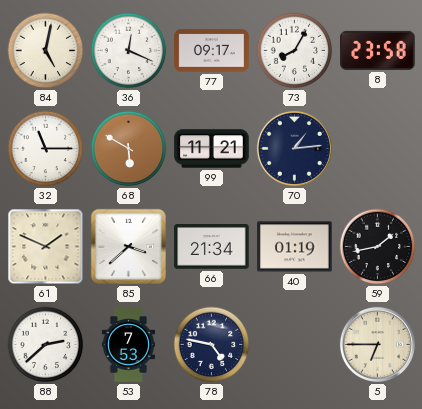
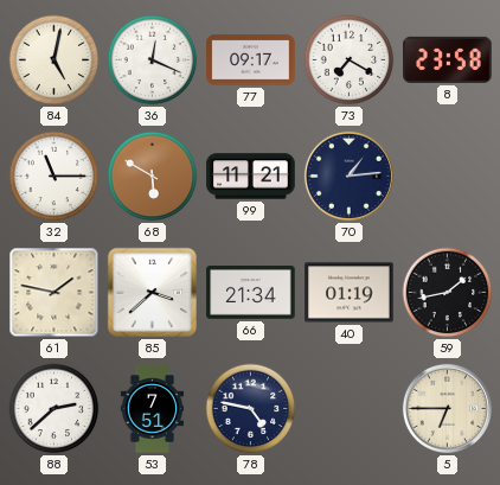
73: 8:05 -> 7:20 (350, 60)
61: 1:49 -> 1:47 (55, 293)
53: 7:53 -> 7:51 (152, 409)
